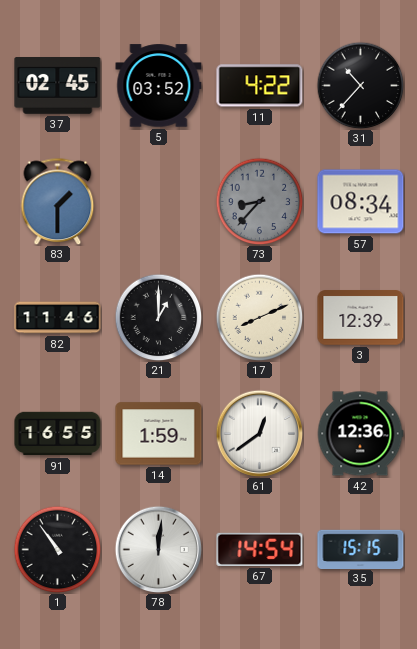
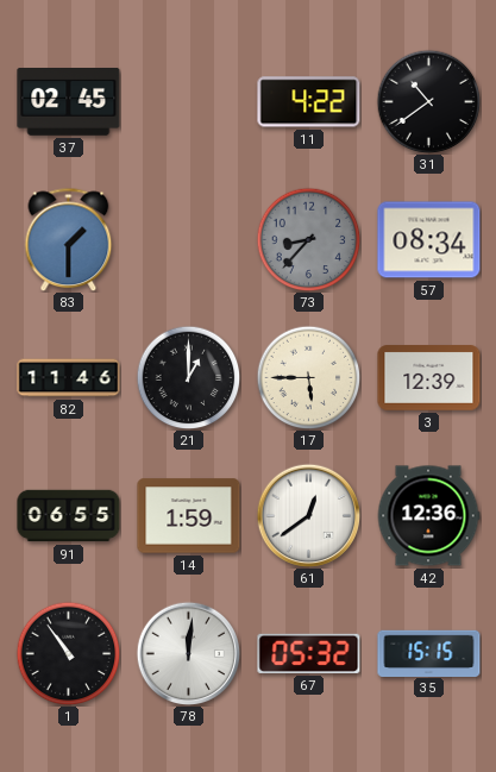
5: 03:52 -> none (159, 86)
31: 10:37 -> 10:39 (428, 101)
17: 8:11 -> 5:45 (308, 377)
91: 16:55 -> 06:55 (69, 516)
67: 14:54 -> 05:32 (309, 653)
